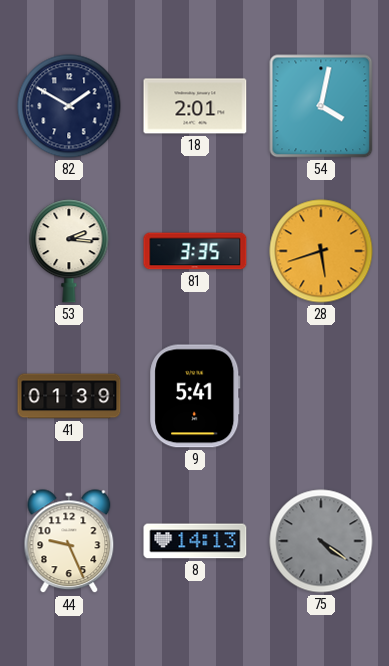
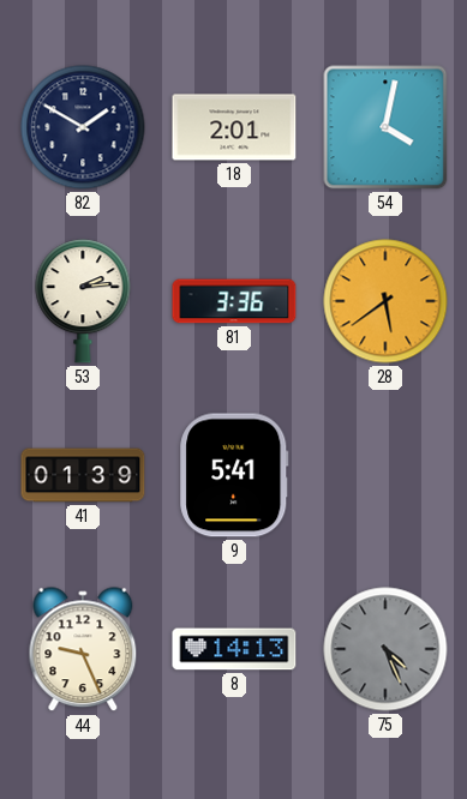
53: 2:16 -> 2:14 (83, 301)
81: 3:35 -> 3:36 (234, 301)
28: 5:42 -> 5:39 (385, 301)
75: 4:21 -> 4:26 (385, 649)
